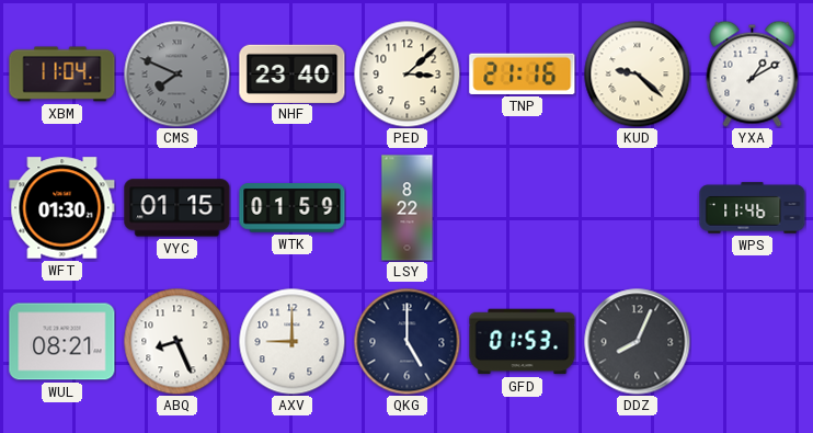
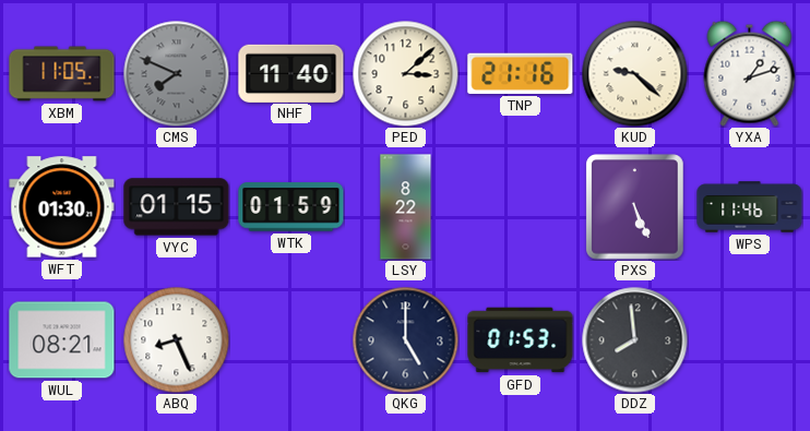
XBM: 11:04 -> 11:05 (62, 74)
NHF: 23:40 -> 11:40 (291, 73)
YXA: 1:10 -> 1:12 (750, 73)
PXS: none -> 5:26 (635, 207)
AXV: 9:00 -> none (291, 341)
DDZ: 8:04 -> 7:59 (635, 340)
